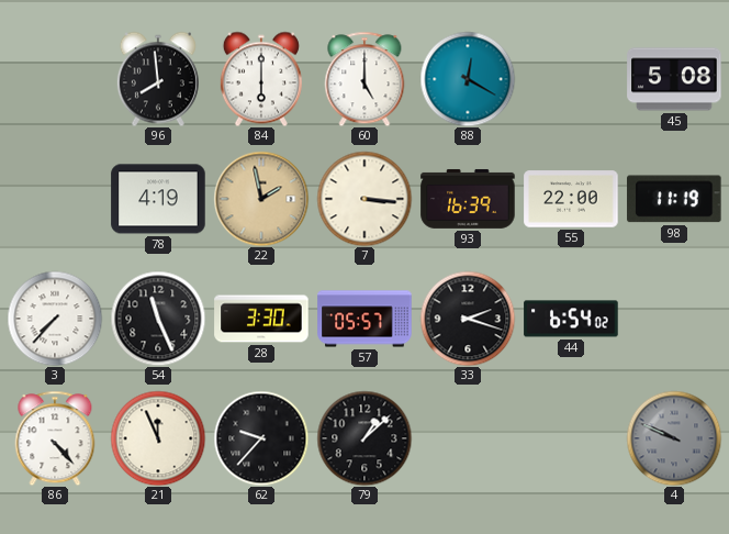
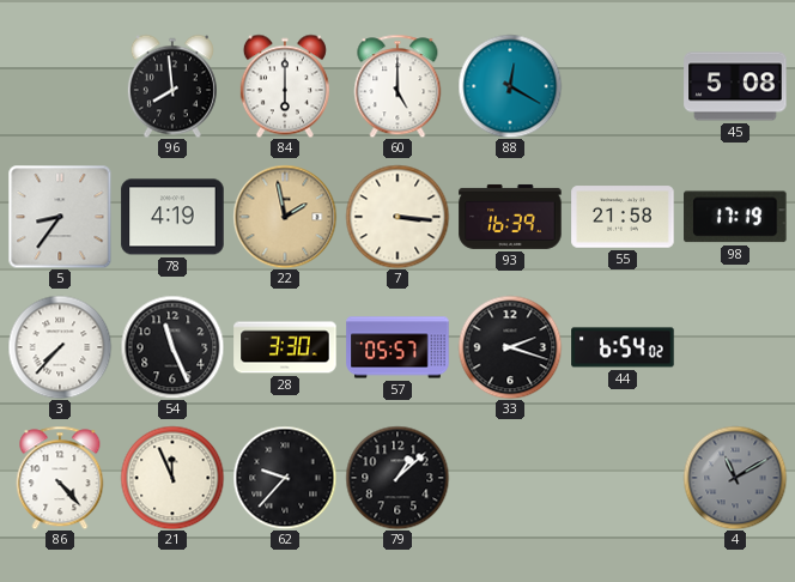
5: none -> 8:36 (60, 217)
55: 22:00 -> 21:58 (623, 217)
98: 11:19 -> 17:19 (735, 217)
4: 9:49 -> 11:10 (735, 478)
